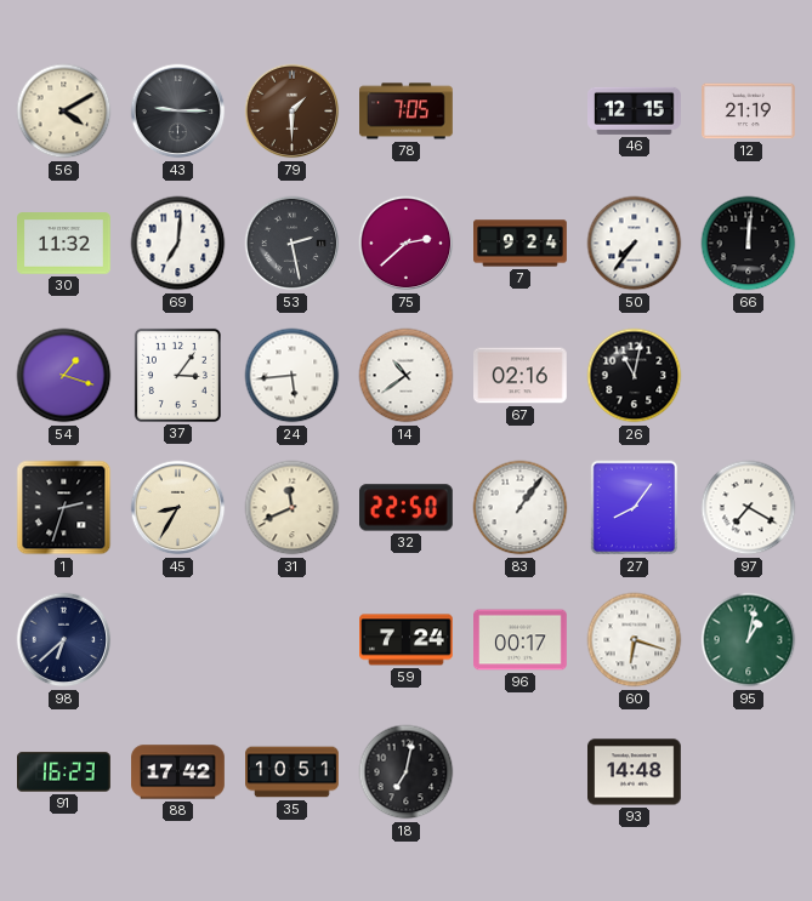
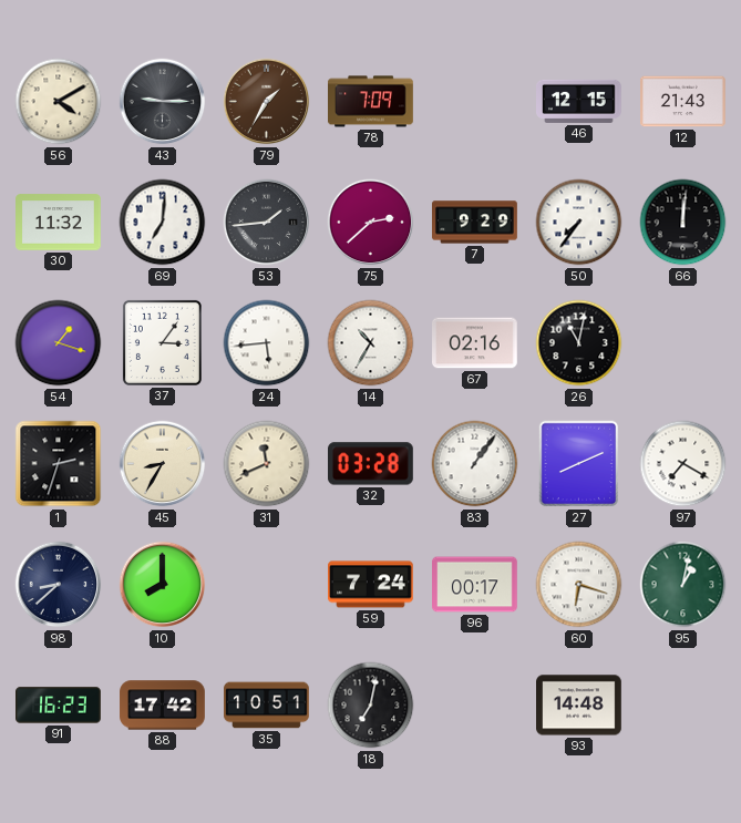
79: 1:30 -> 1:35 (267, 102)
78: 7:05 -> 7:09 (371, 102)
12: 21:19 -> 21:43 (683, 102)
53: 2:28 -> 1:44 (267, 223)
7: 9:24 -> 9:29 (475, 223)
14: 10:39 -> 10:35 (371, 343)
32: 22:50 -> 03:28 (371, 464)
27: 8:06 -> 8:11 (579, 464)
98: 6:38 -> 8:38 (59, 585)
10: none -> 8:00 (163, 585)
